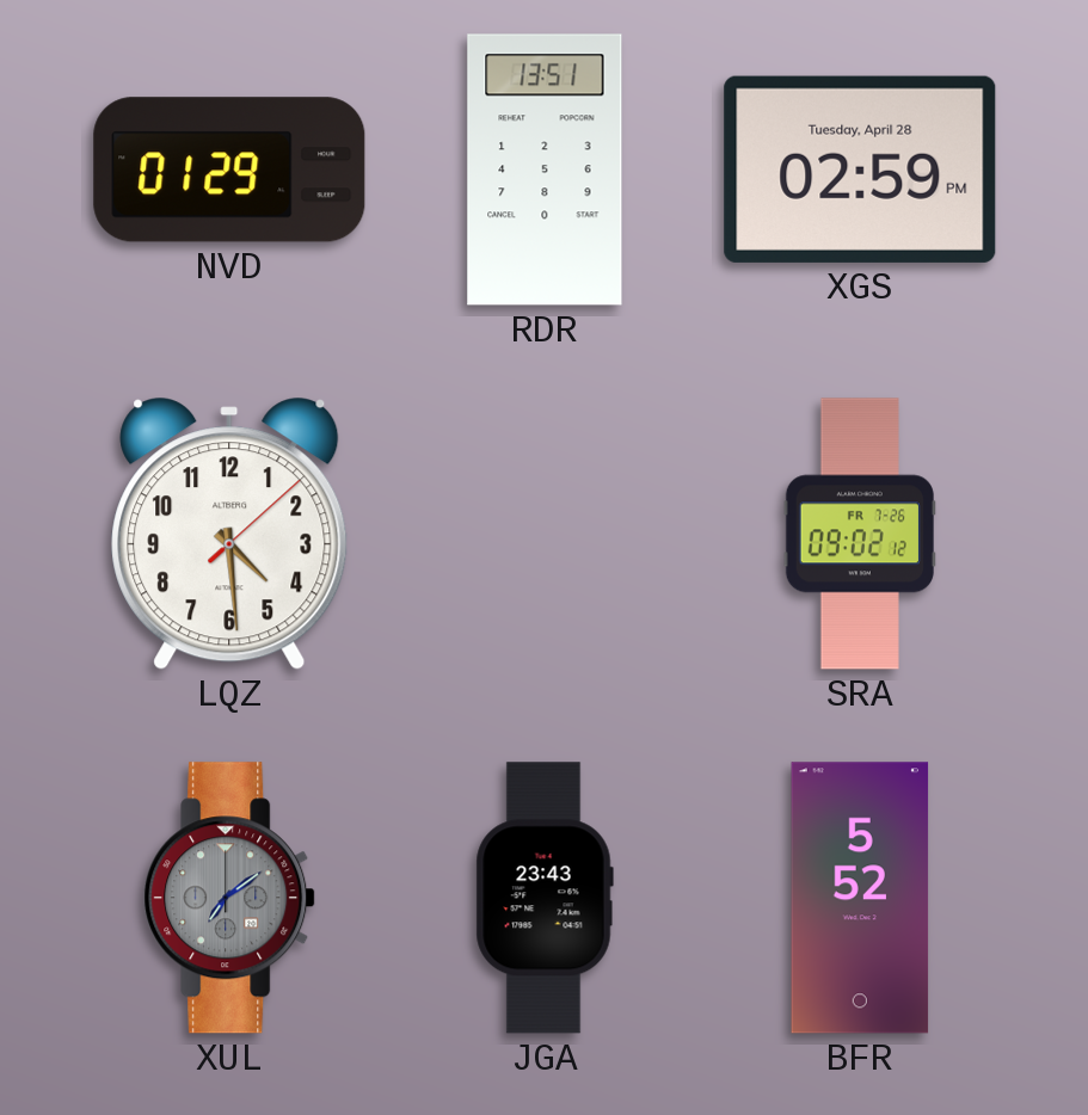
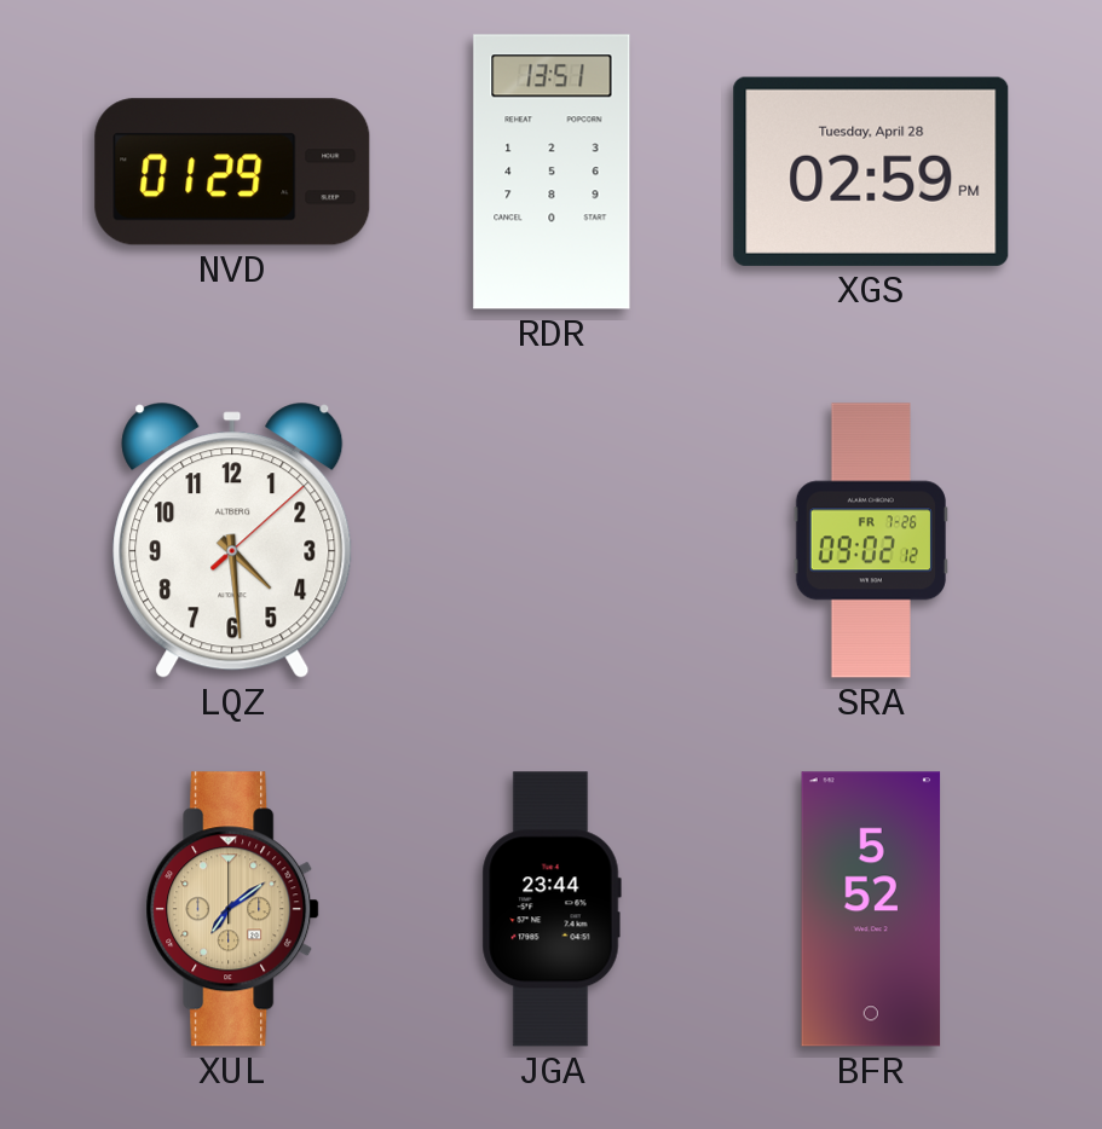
XUL dial: grey -> champagne (232, 909)
JGA: 23:43 -> 23:44 (552, 909)
